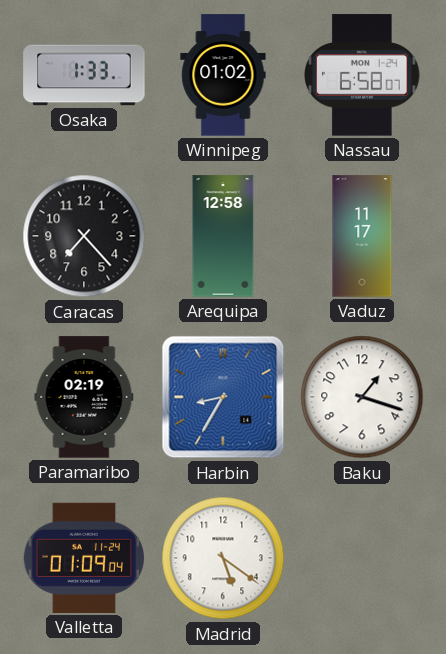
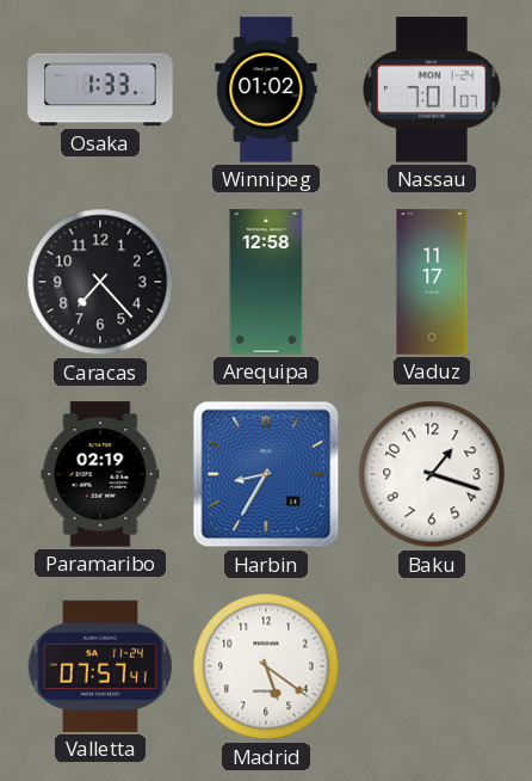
Nassau: 6:58 -> 7:01 (432, 90)
Valletta: 01:09 -> 07:57 (99, 666)
